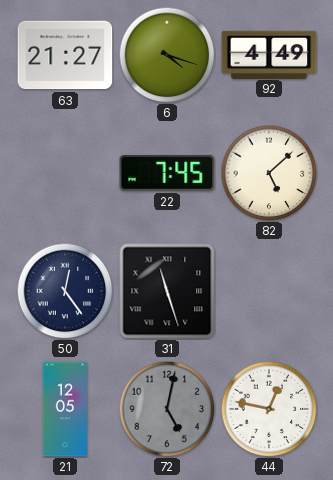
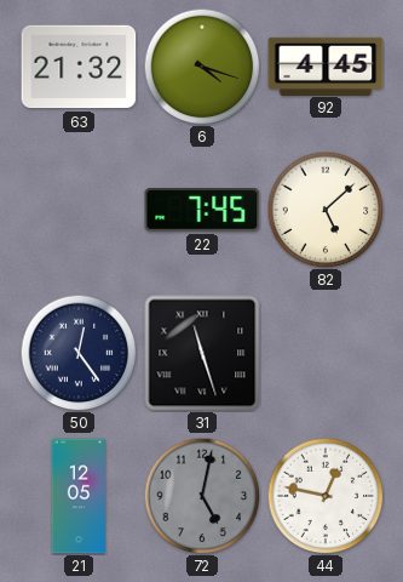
63: 21:27 -> 21:32 (79, 67)
92: 4:49 -> 4:45 (326, 65)
